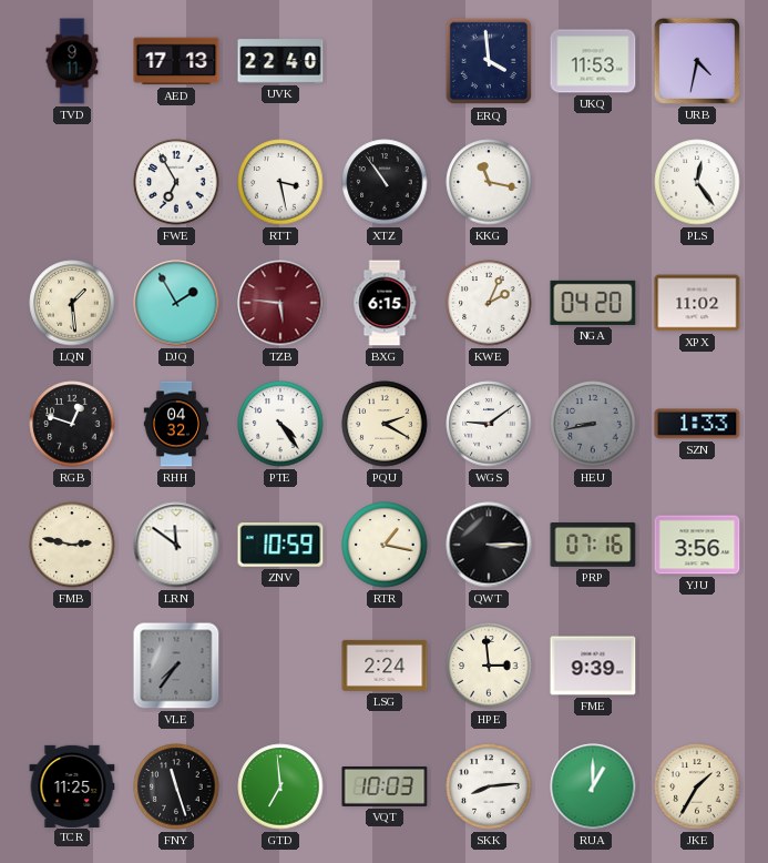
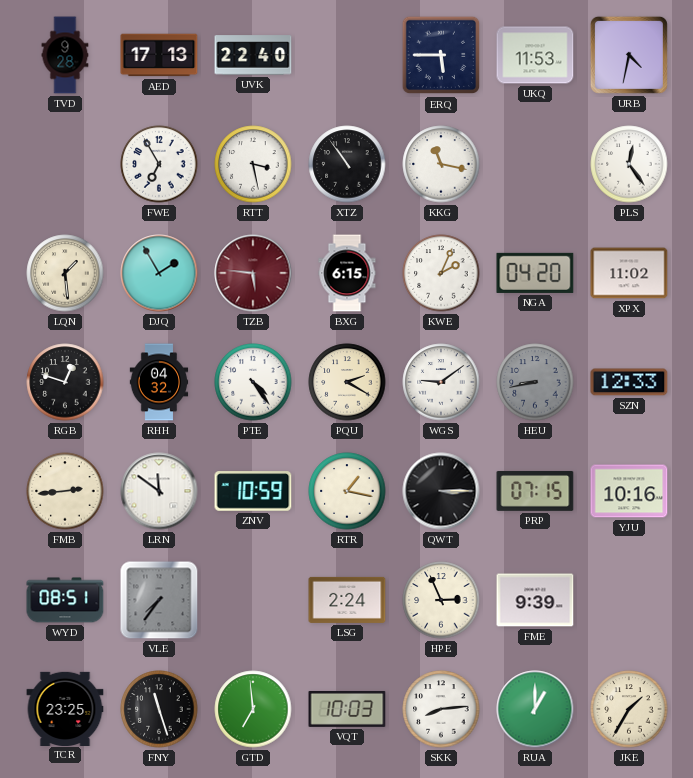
TVD: 9:11 -> 9:28 (65, 55)
ERQ: 3:59 -> 5:45 (441, 55)
SZN: 1:33 -> 12:33 (629, 382)
FMB: 2:47 -> 2:44 (65, 491)
PRP: 07:16 -> 07:15 (535, 491)
YJU: 3:56 -> 10:16 (629, 491)
WYD: none -> 08:51 (65, 600)
HPE: 2:59 -> 2:56 (441, 600)
TCR: 11:25 -> 23:25 (65, 708)
